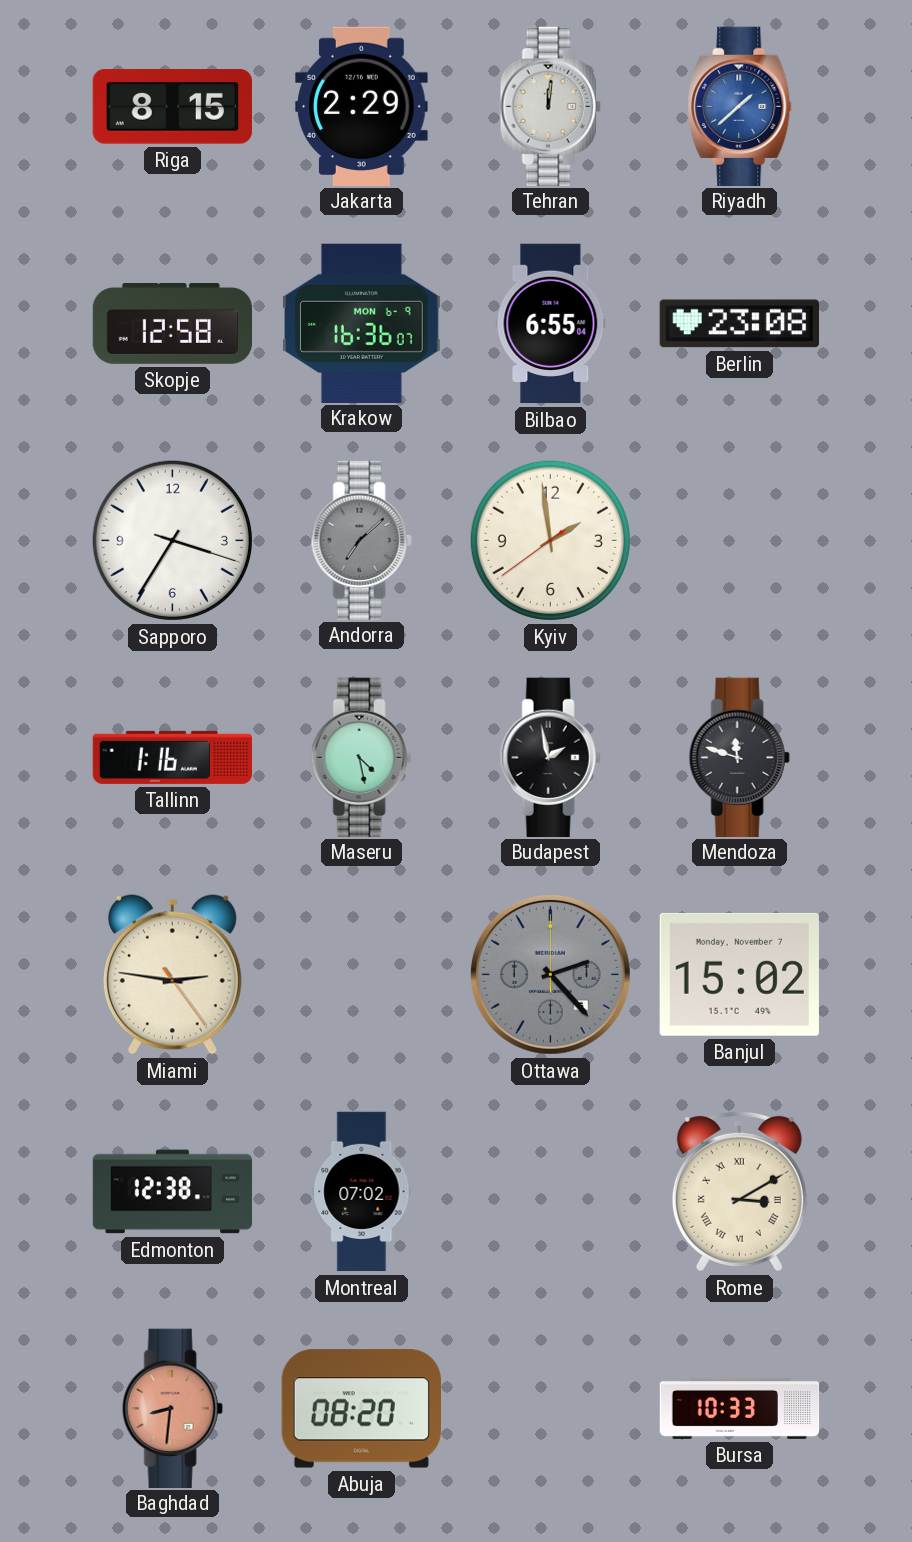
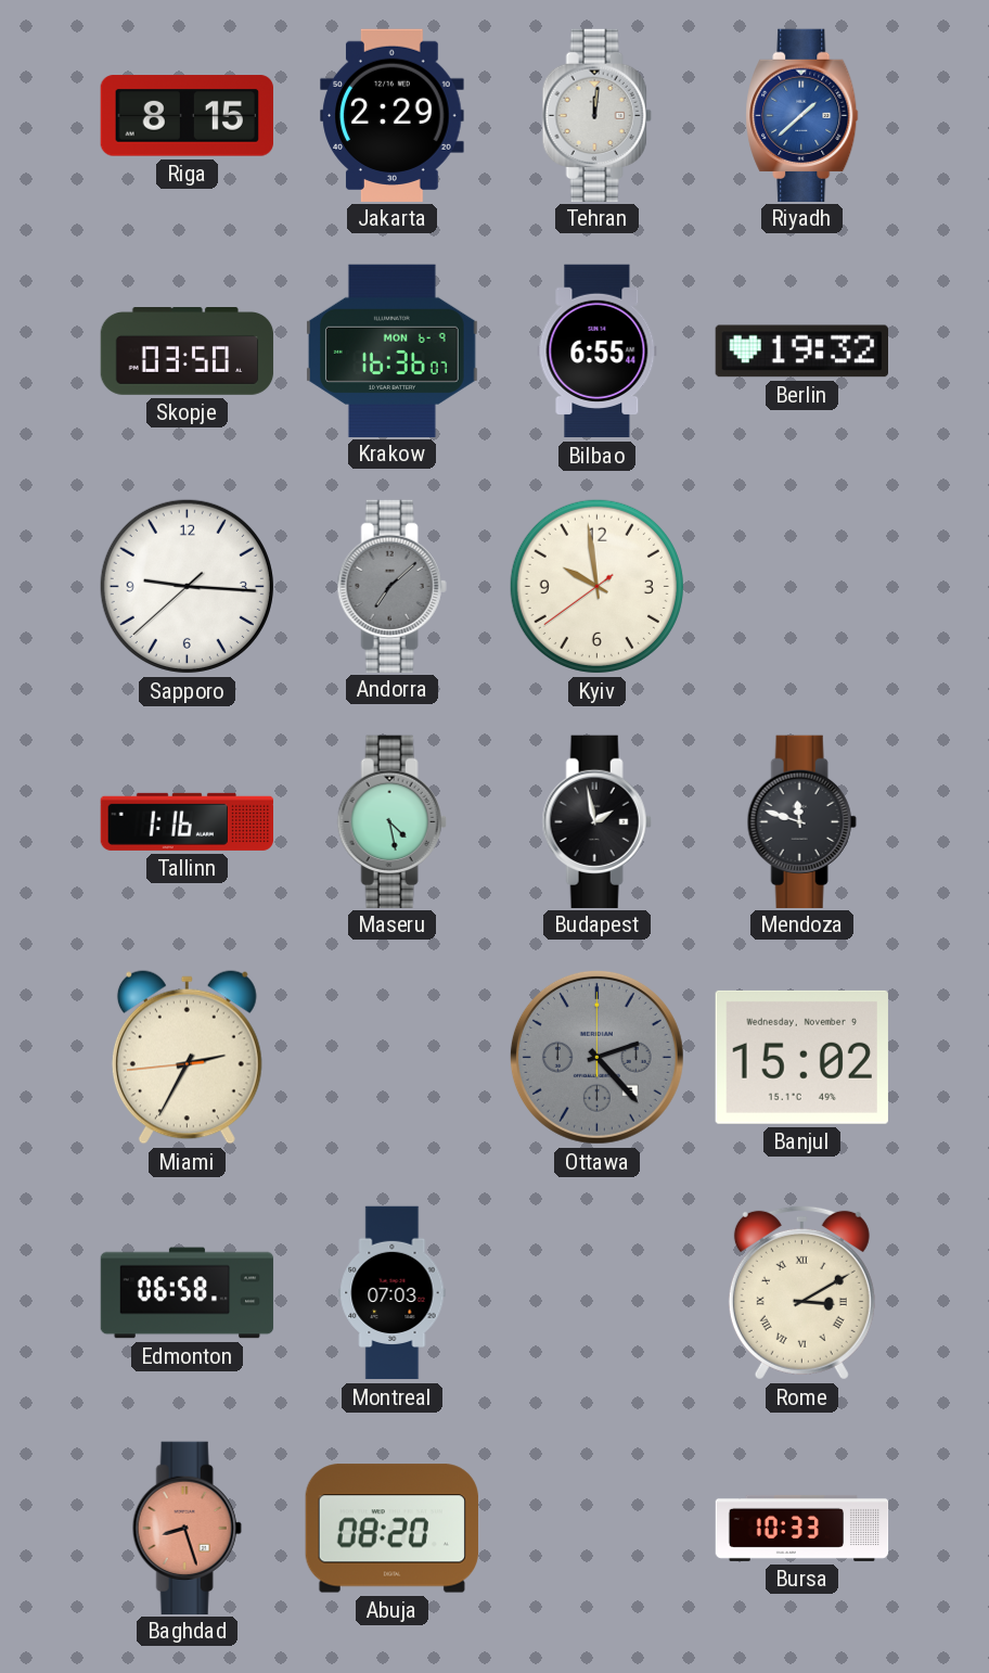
Skopje: 12:58 -> 03:50 (188, 352)
Bilbao: 6:55:04 -> 6:55:44 (598, 352)
Berlin: 23:08 -> 19:32 (801, 352)
Sapporo: 3:35 -> 9:15 (187, 586)
Kyiv: 1:58 -> 9:58 (596, 586)
Miami: 2:46 -> 2:34 (187, 1058)
Banjul date: Monday, November 7 -> Wednesday, November 9 (801, 1057)
Edmonton: 12:38 -> 06:58 (188, 1293)
Montreal: 07:02 -> 07:03 (393, 1293)
Baghdad: 8:31 -> 8:27 (187, 1528)
